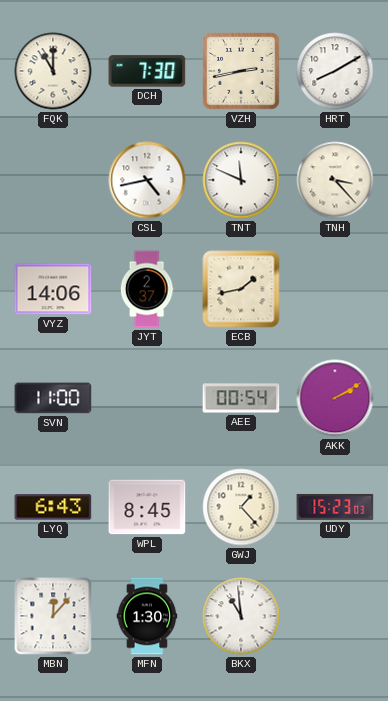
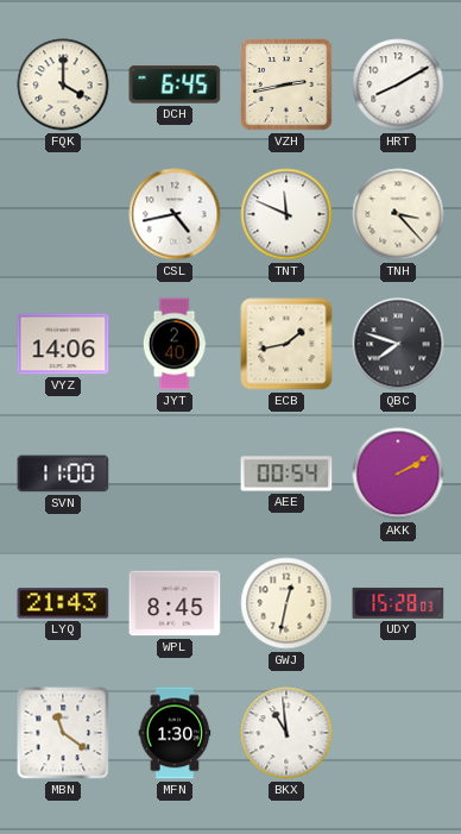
FQK: 11:00 -> 4:00 (63, 84)
DCH: 7:30 -> 6:45 (175, 84)
JYT: 2:37 -> 2:40 (175, 344)
QBC: none -> 7:48 (398, 344)
LYQ: 6:43 -> 21:43 (63, 603)
GWJ: 1:23 -> 12:32 (286, 603)
UDY: 15:23 -> 15:28 (398, 603)
MBN: 12:07 -> 11:21 (63, 733)
